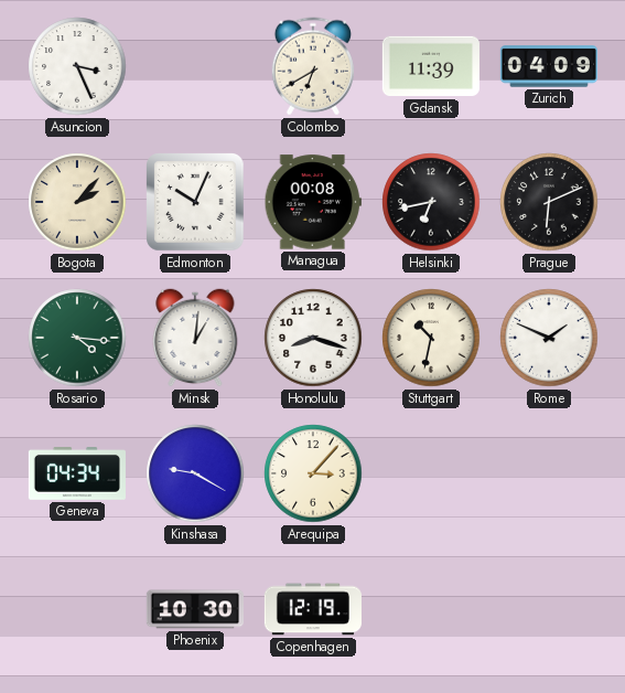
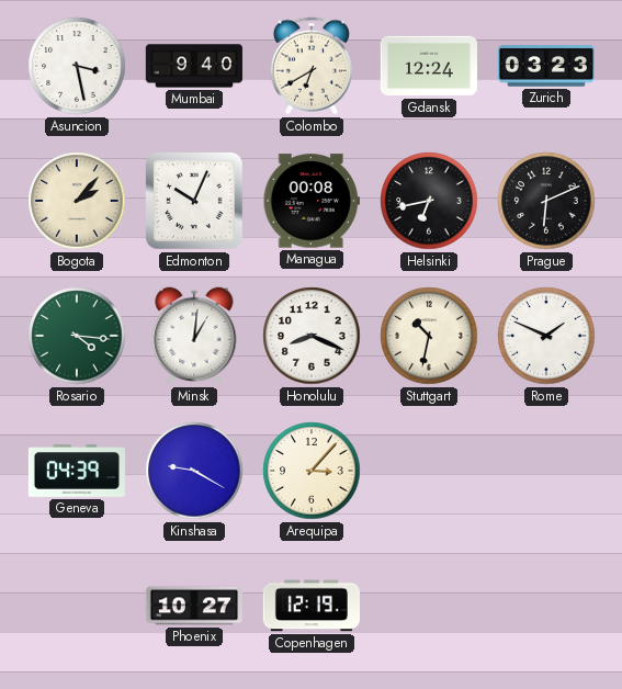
Asuncion: 3:26 -> 3:28 (77, 66)
Mumbai: none -> 9:40 (194, 66)
Gdansk: 11:39 -> 12:24 (429, 66)
Zurich: 04:09 -> 03:23 (546, 66)
Honolulu: 8:18 -> 8:19 (312, 336)
Geneva: 04:34 -> 04:39 (77, 471)
Phoenix: 10:30 -> 10:27 (194, 606)
